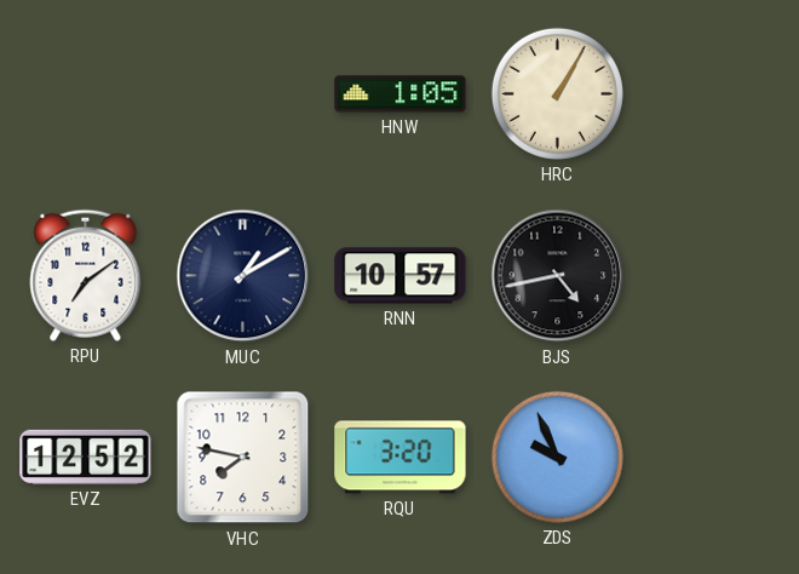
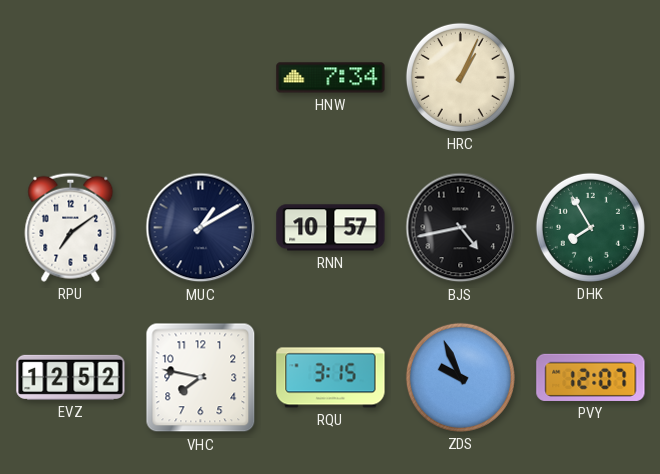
HNW: 1:05 -> 7:34 (331, 78)
HRC: 1:05 -> 1:04 (460, 77)
DHK: none -> 7:55 (590, 227)
RQU: 3:20 -> 3:15 (331, 378)
PVY: none -> 12:07 (591, 377)
